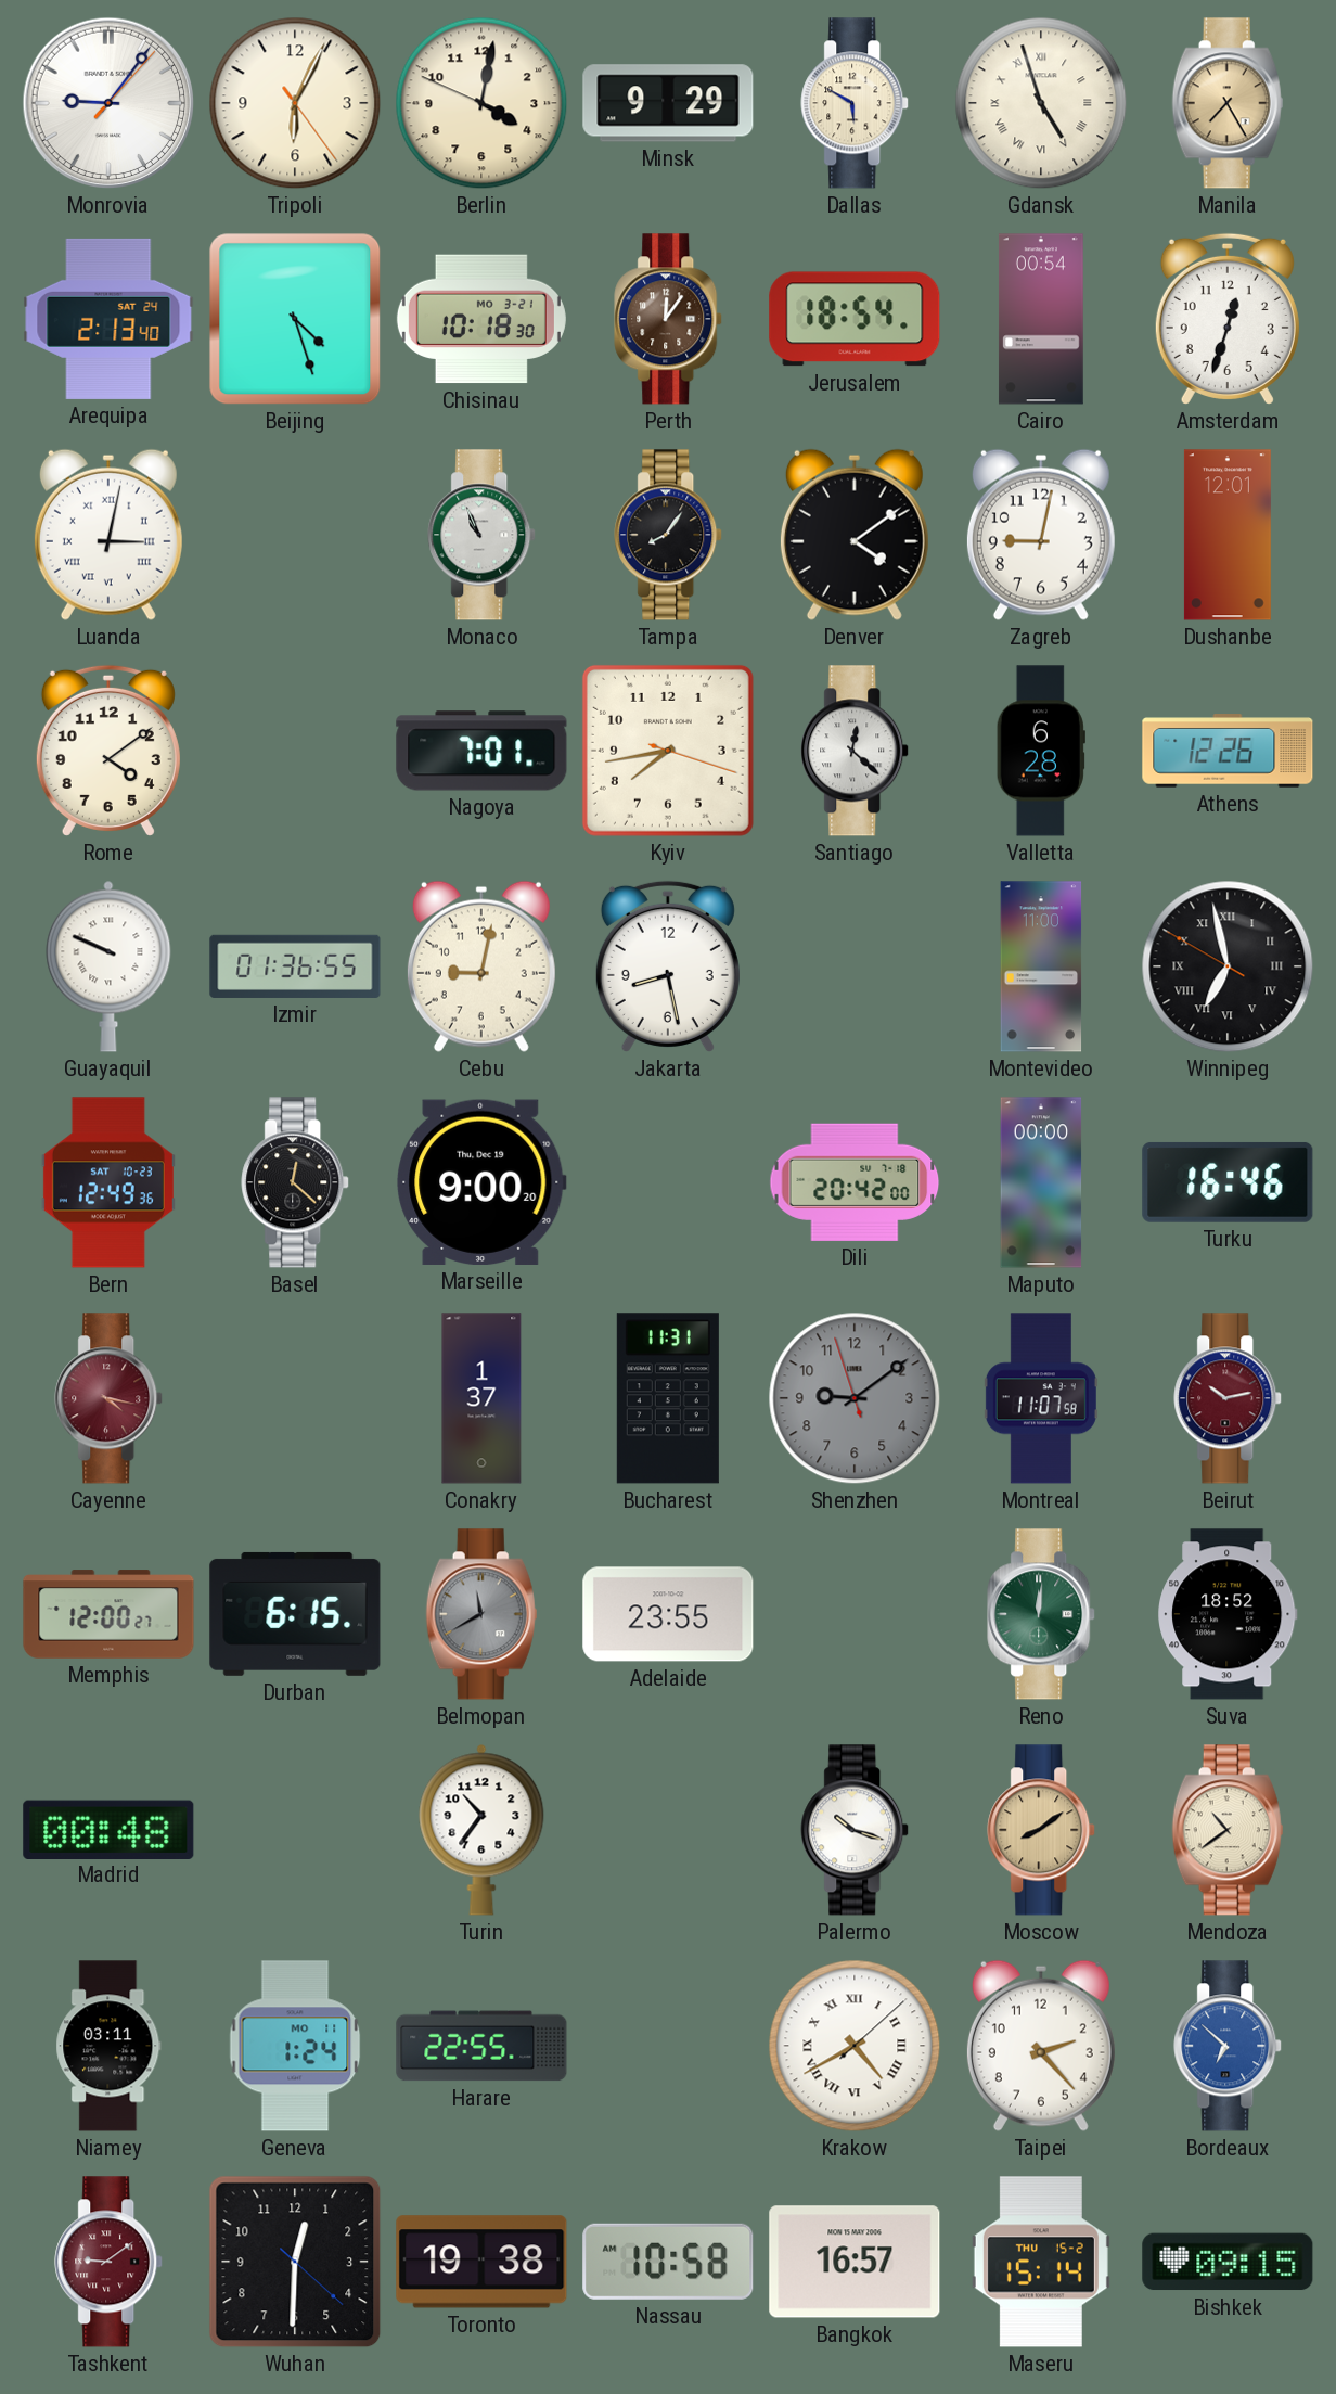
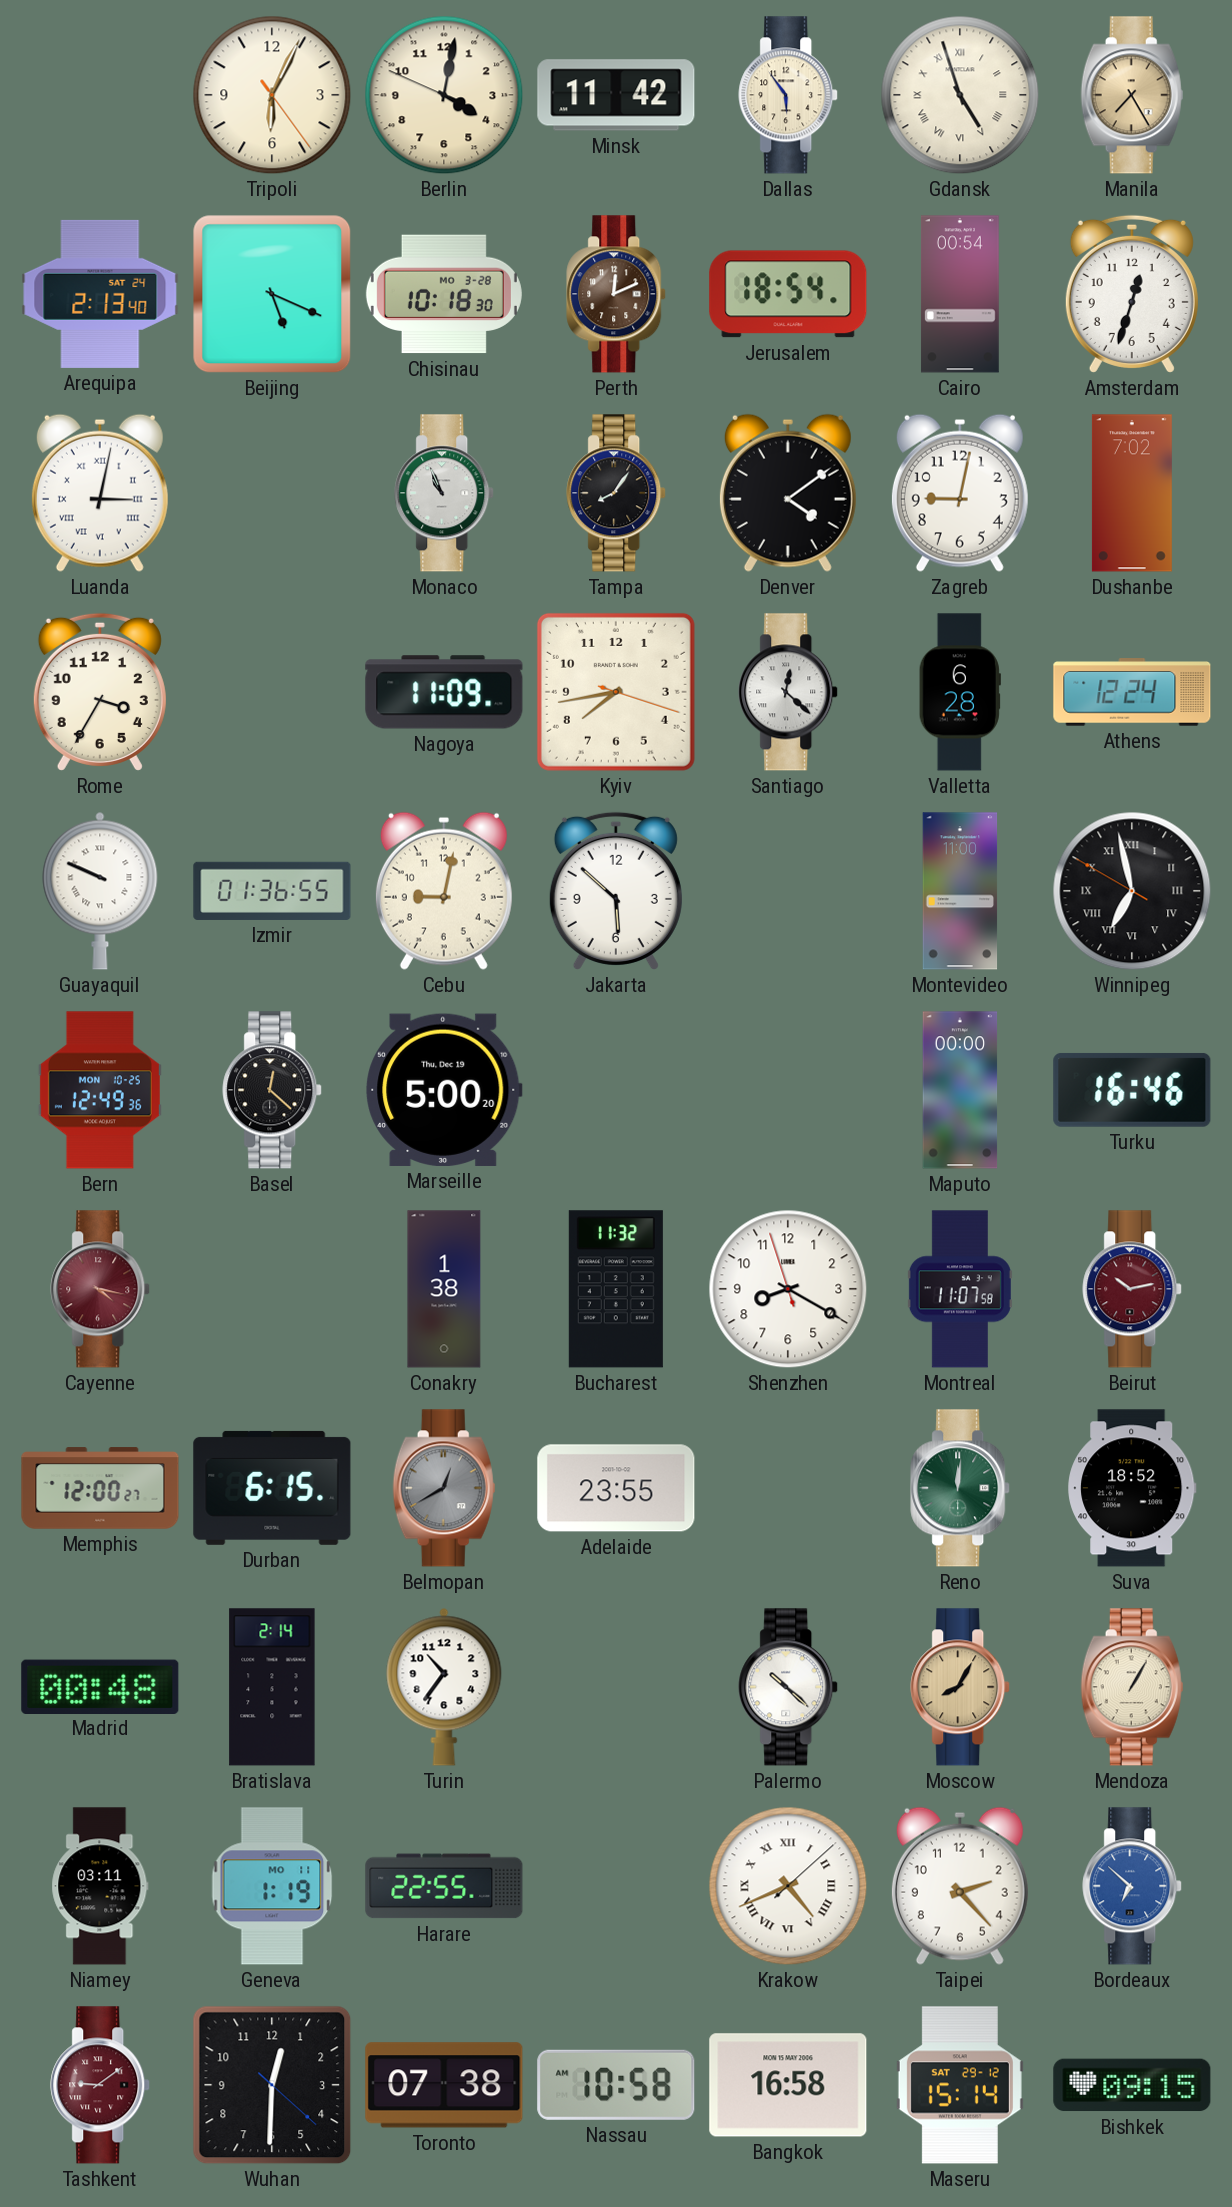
Monrovia: 9:06 -> none (108, 103)
Minsk: 9:29 -> 11:42 (616, 95)
Dallas: 5:50 -> 5:54 (789, 95)
Beijing: 4:27 -> 5:19 (272, 294)
Chisinau date: MO 3-21 -> MO 3-28 (444, 294)
Perth: 12:06 -> 12:11 (617, 294)
Dushanbe: 12:01 -> 7:02 (1132, 493)
Rome: 4:09 -> 3:35 (100, 692)
Nagoya: 7:01 -> 11:09 (444, 692)
Athens: 12:26 -> 12:24 (1132, 692)
Jakarta: 8:28 -> 5:52 (616, 891)
Bern date: SAT 10-23 -> MON 10-25 (100, 1090)
Marseille: 9:00 -> 5:00 (444, 1090)
Dili: 20:42 -> none (855, 1182)
Conakry: 1:37 -> 1:38 (444, 1289)
Bucharest: 11:31 -> 11:32 (616, 1289)
Shenzhen: 9:08 -> 8:19 (788, 1289)
Shenzhen dial: grey -> white (788, 1289)
Belmopan: 11:40 -> 12:40 (444, 1488)
Bratislava: none -> 2:14 (272, 1687)
Palermo: 10:18 -> 10:22 (789, 1687)
Moscow: 8:09 -> 8:05 (961, 1687)
Mendoza: 10:39 -> 1:05 (1132, 1687)
Geneva: 1:24 -> 1:19 (272, 1886)
Krakow: 4:40 -> 4:41 (788, 1886)
Toronto: 19:38 -> 07:38 (444, 2085)
Bangkok: 16:57 -> 16:58 (788, 2085)
Maseru date: THU 15-2 -> SAT 29-12 (960, 2085)
